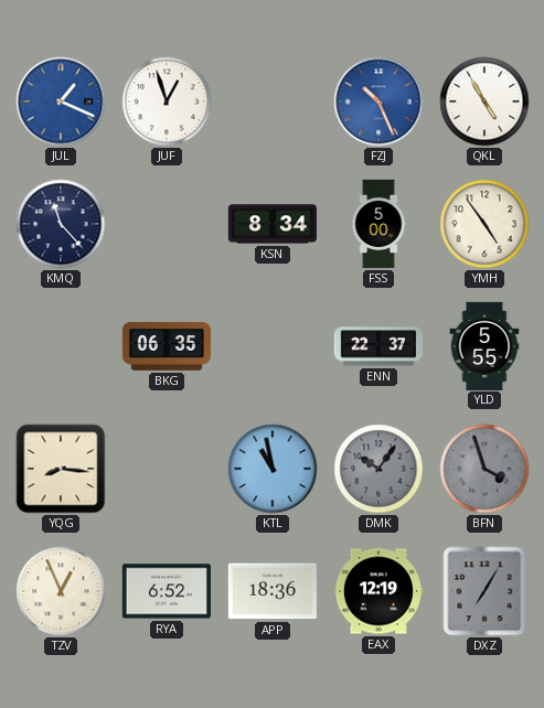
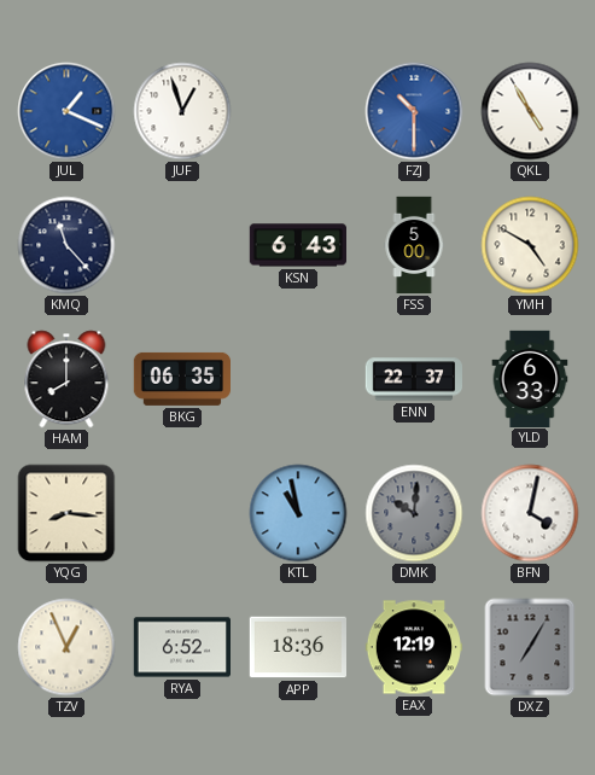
FZJ: 10:26 -> 10:30 (414, 111)
KSN: 8:34 -> 6:43 (297, 245)
YMH: 4:54 -> 4:50 (530, 245)
HAM: none -> 8:00 (66, 379)
YLD: 5:55 -> 6:33 (530, 378)
DMK: 10:06 -> 10:01 (414, 513)
BFN: 3:57 -> 4:02 (530, 513)
BFN dial: grey -> white (530, 513)
